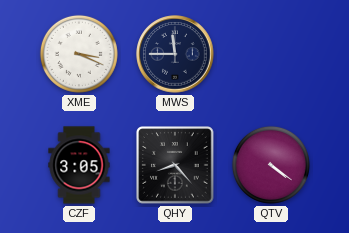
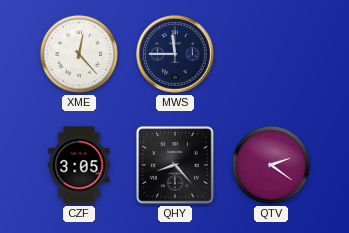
XME: 3:19 -> 12:23 (79, 54)
QTV: 4:21 -> 2:21 (271, 165)
